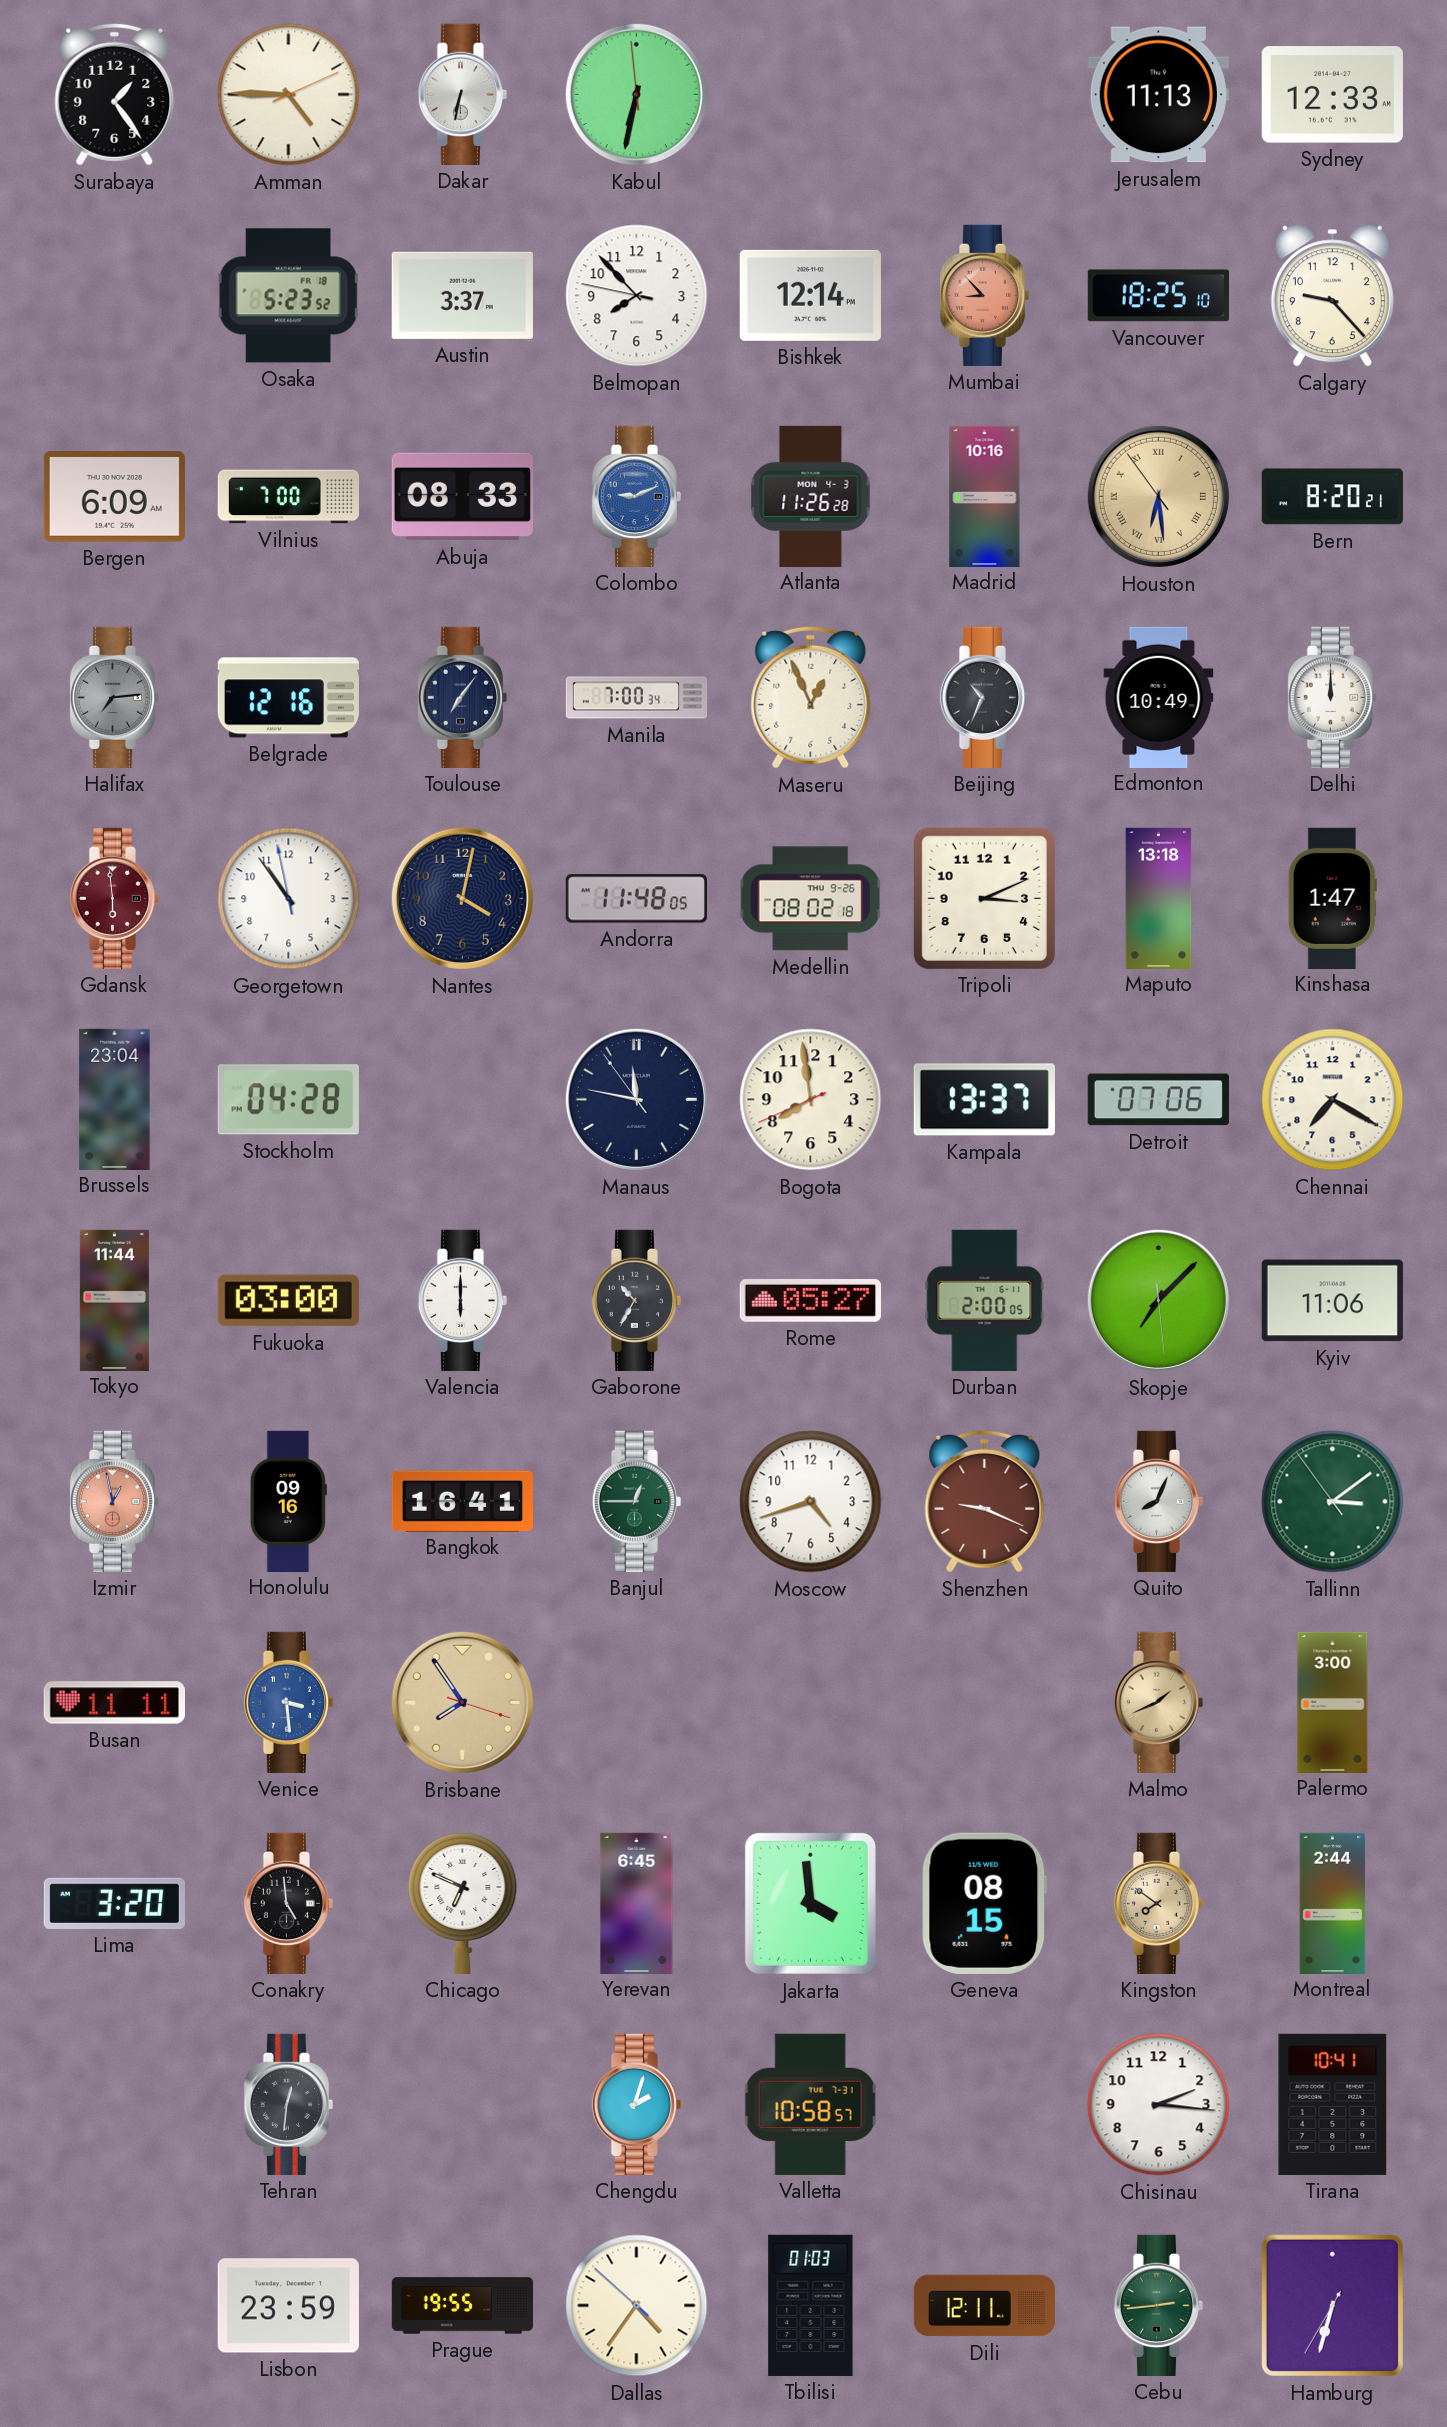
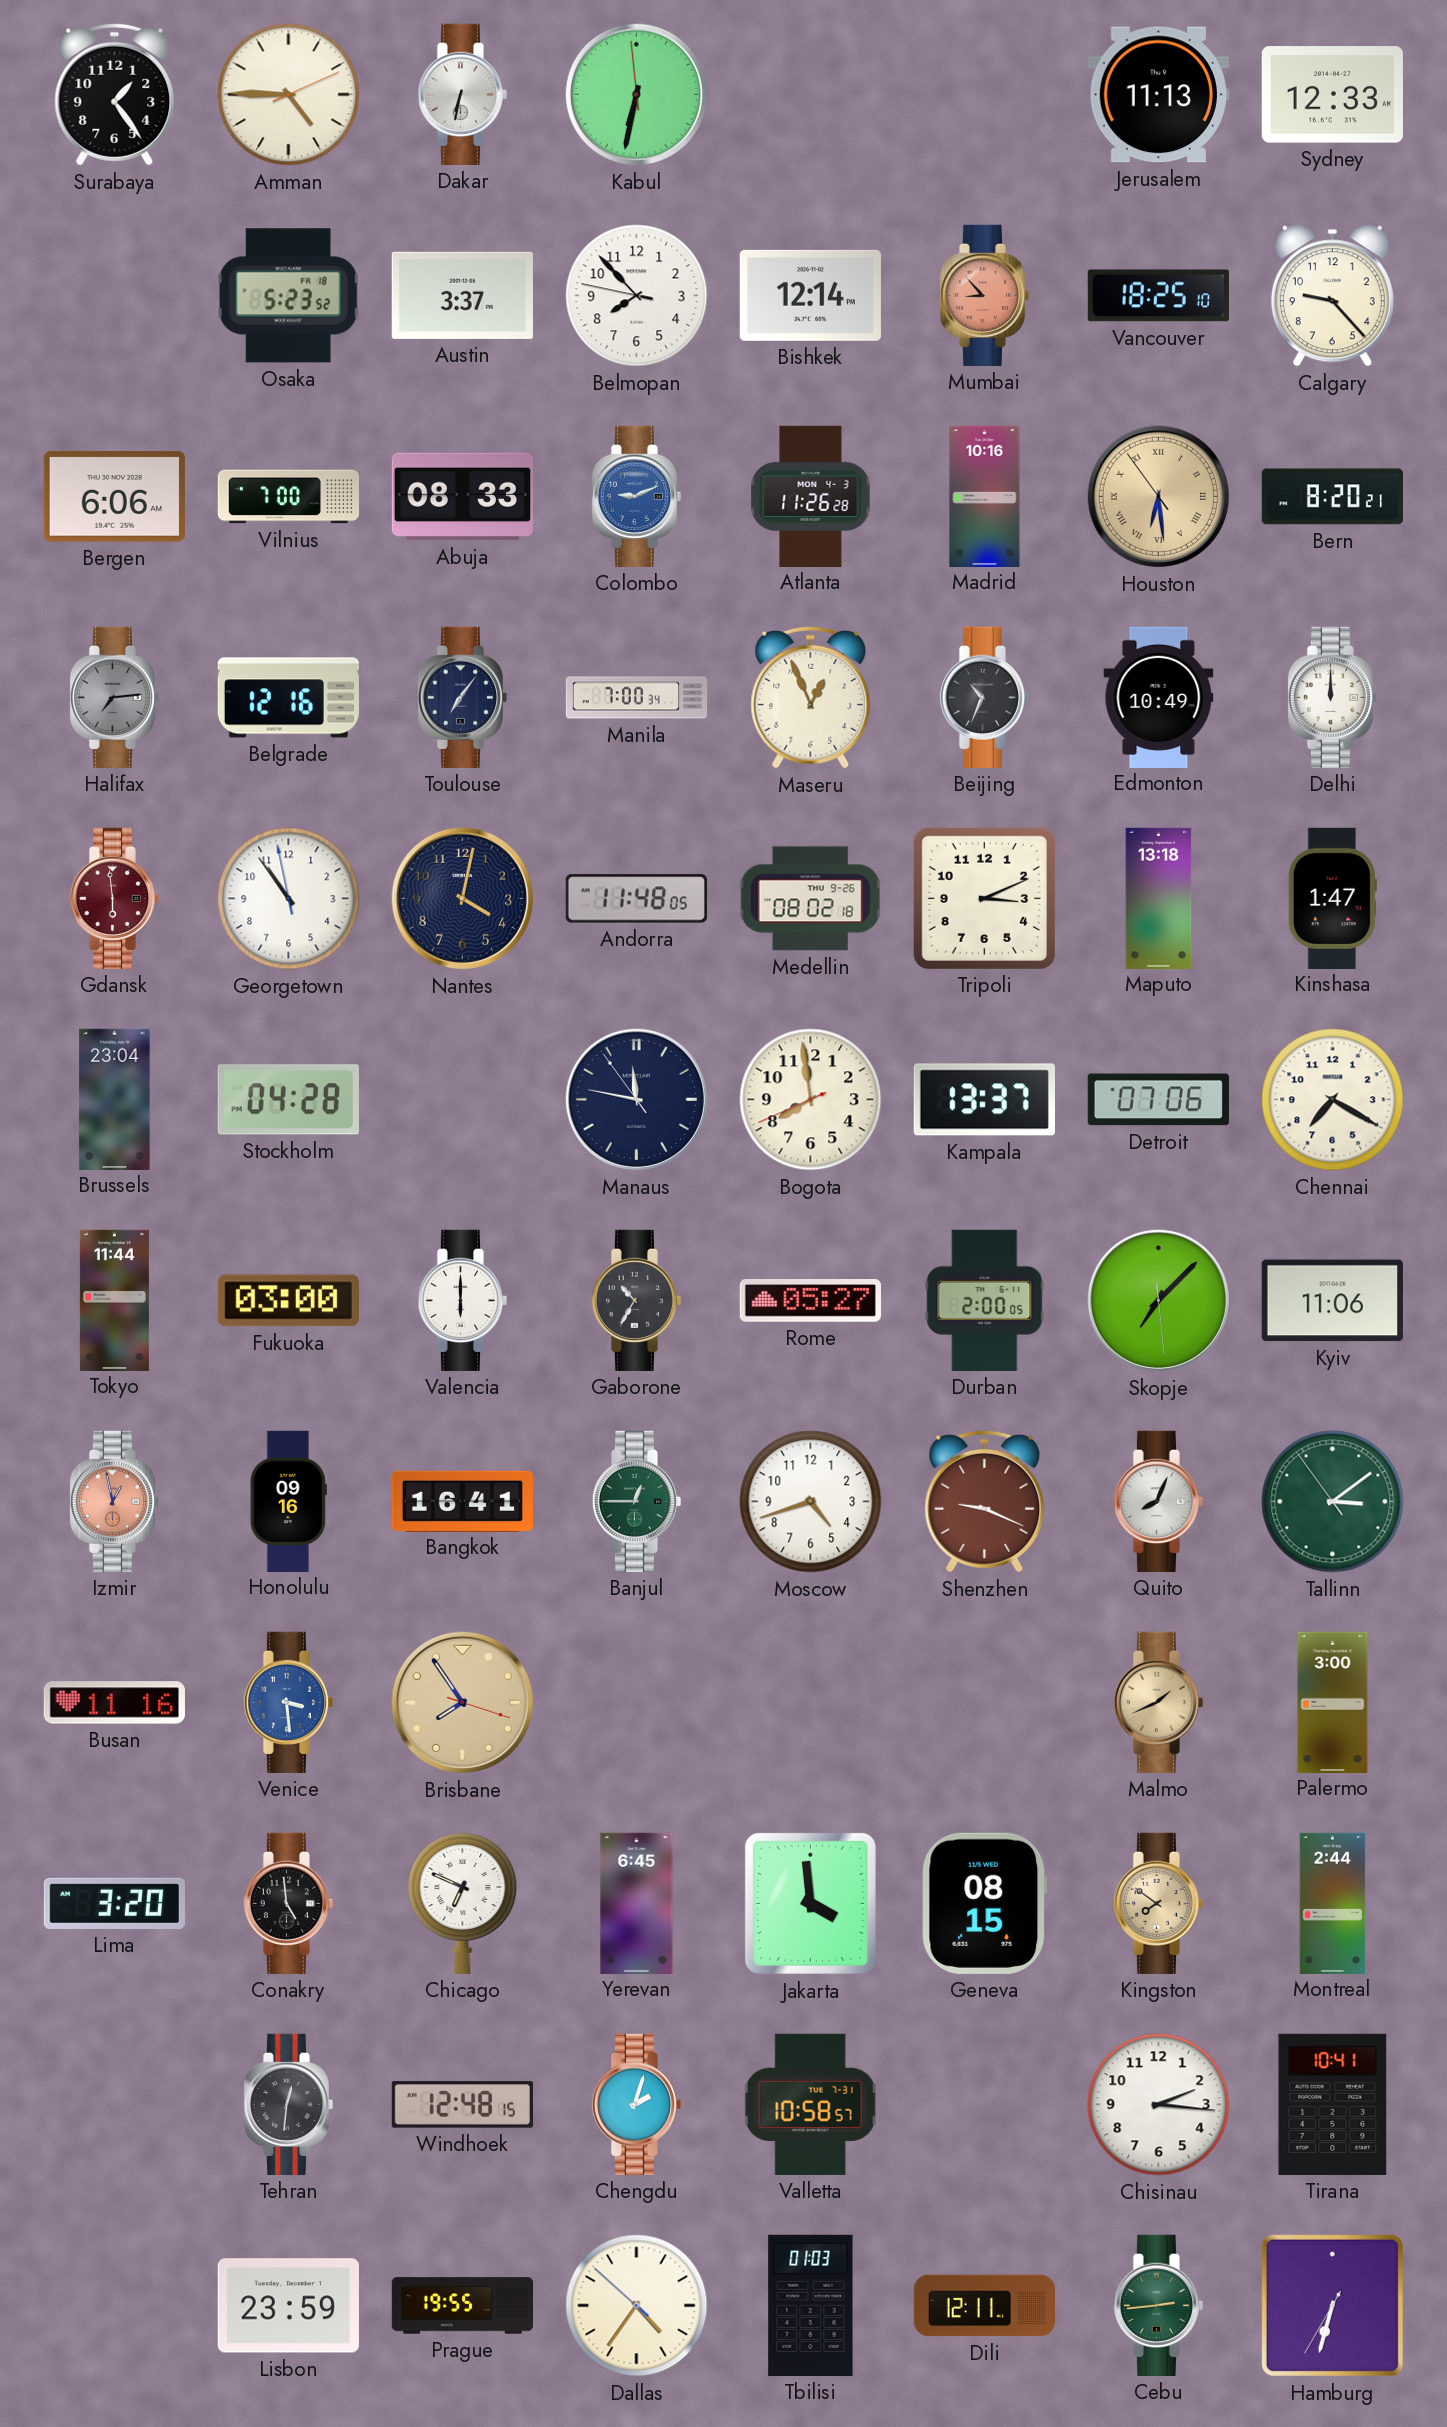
Bergen: 6:09 -> 6:06 (114, 497)
Busan: 11:11 -> 11:16 (114, 1703)
Windhoek: none -> 12:48 (462, 2105)
